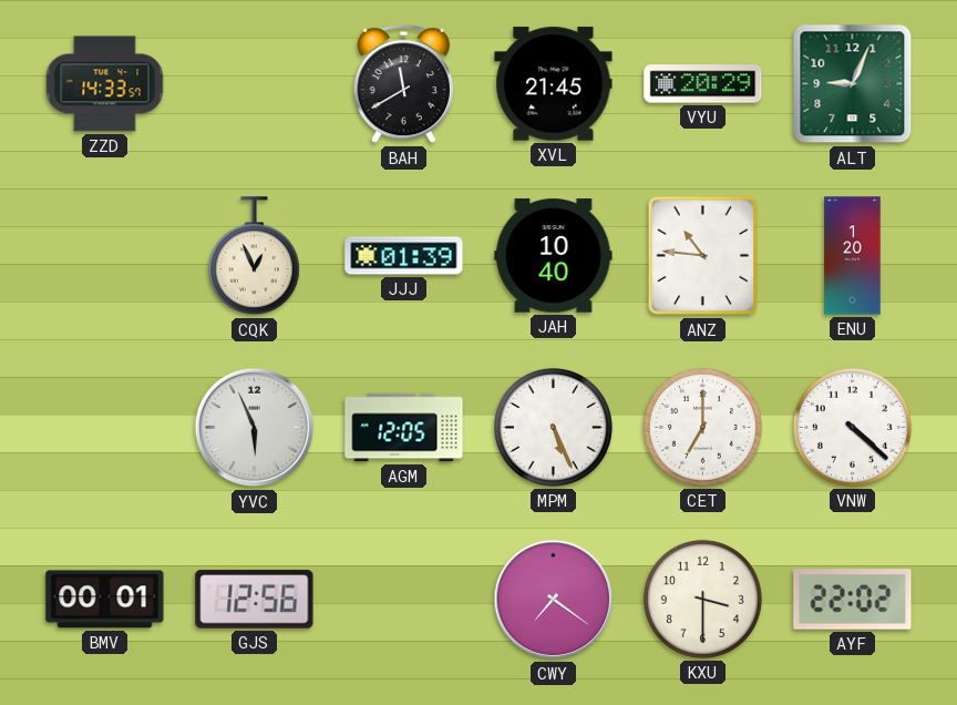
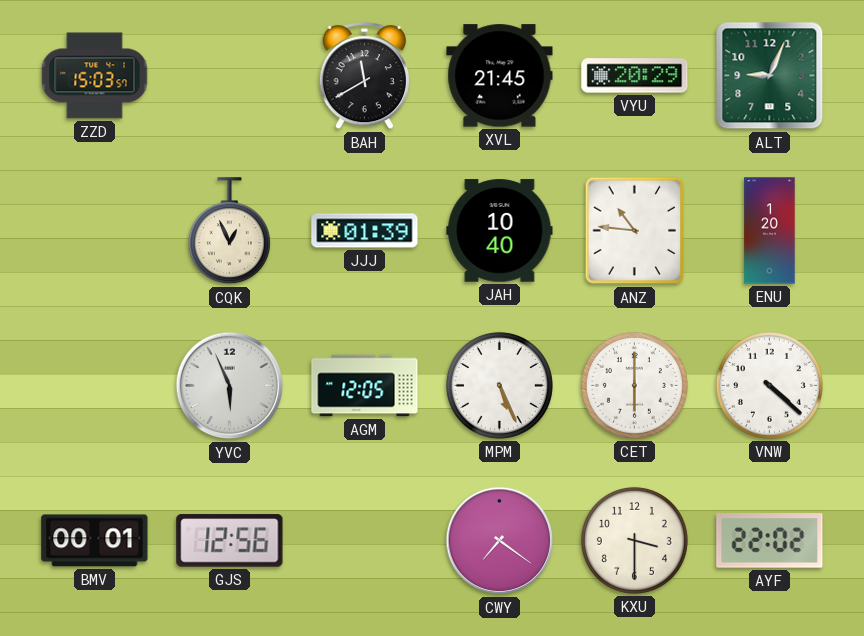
ZZD: 14:33 -> 15:03 (95, 76)
CET: 7:00 -> 6:00 (634, 385)
